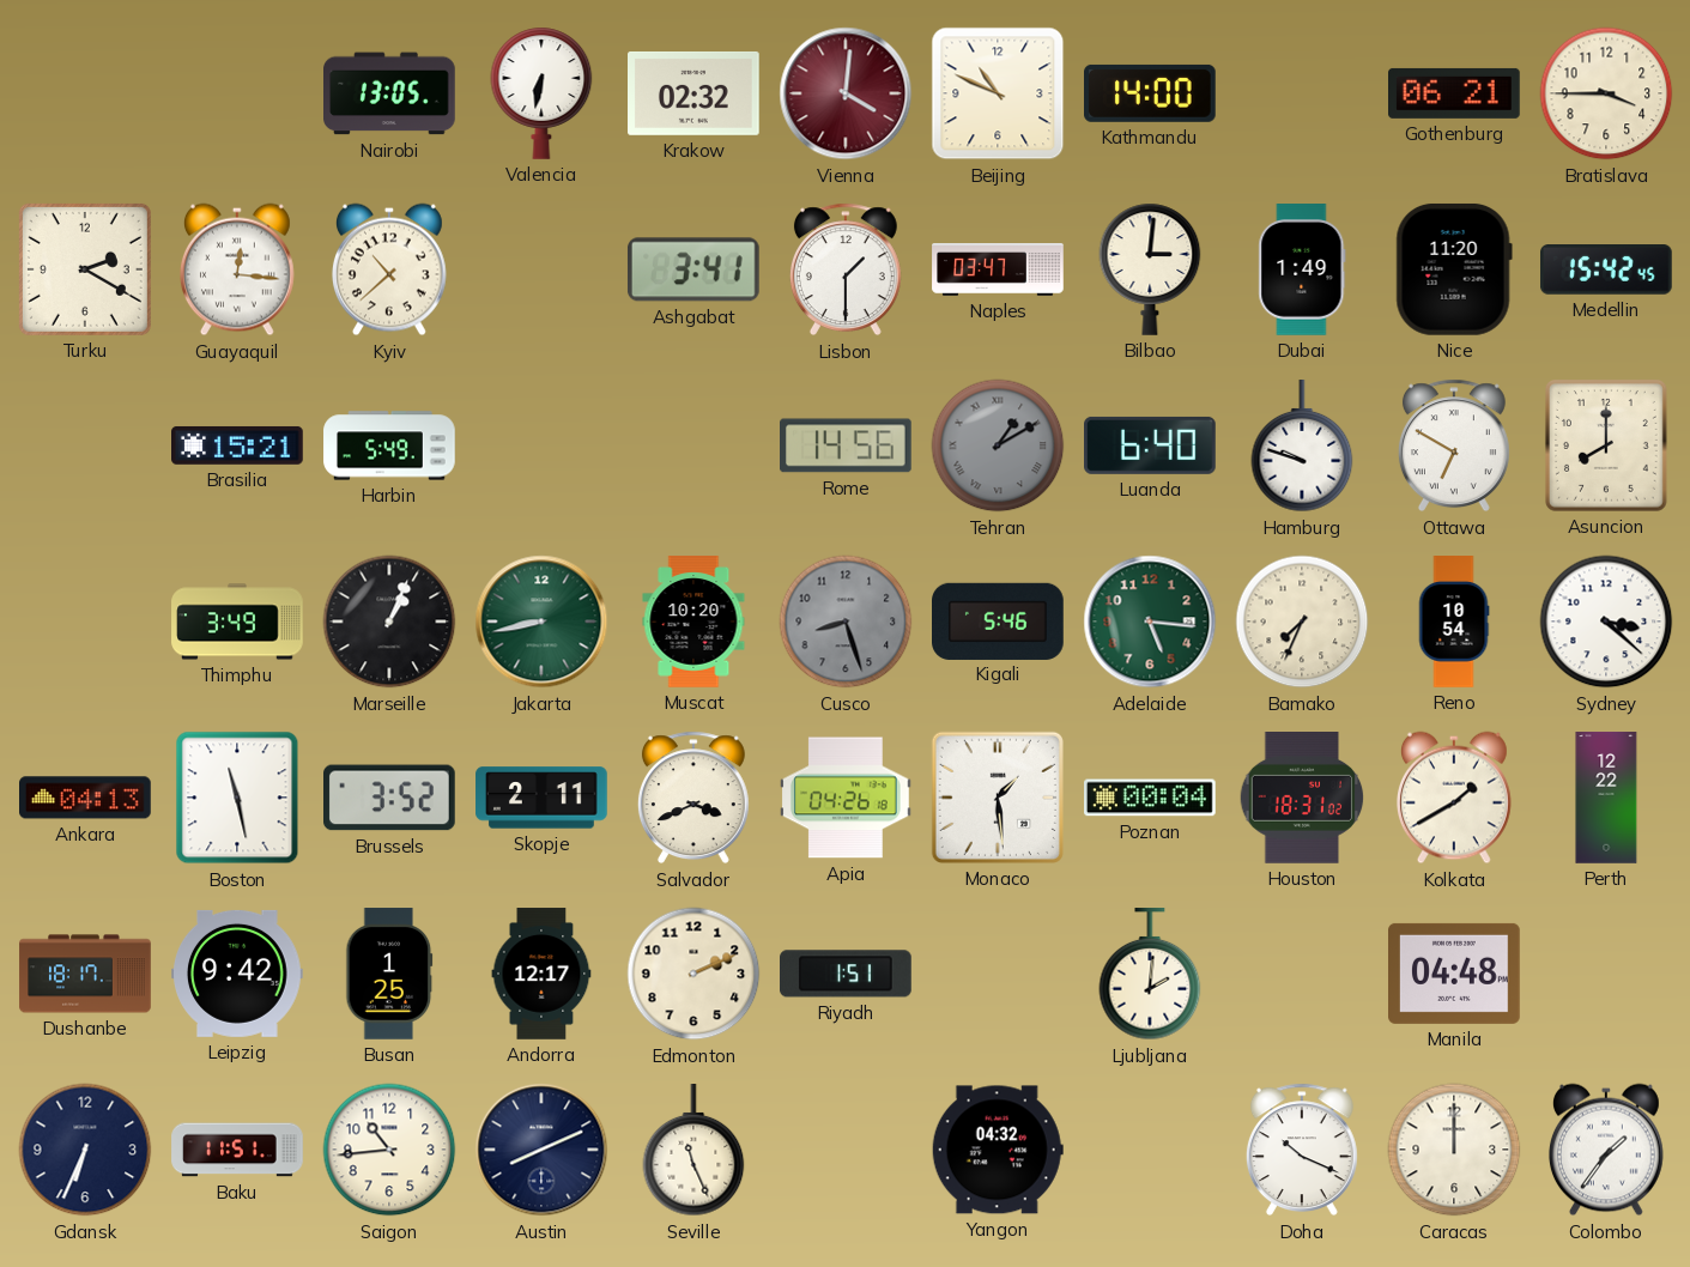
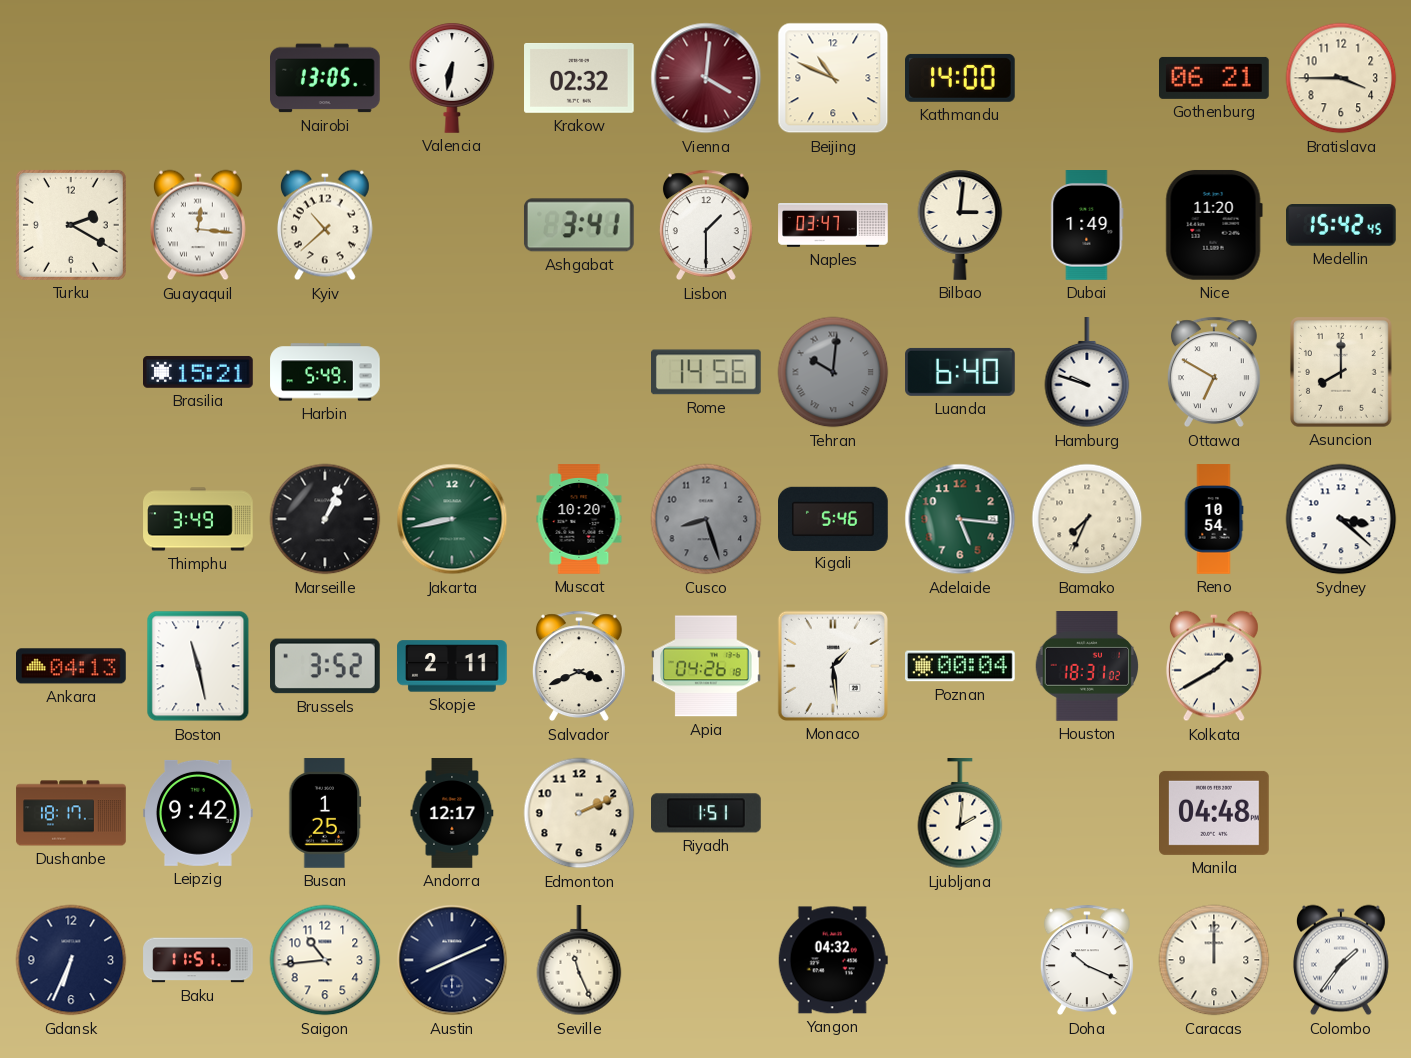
Tehran: 1:10 -> 10:01 (833, 372)
Perth: 12:22 -> none (1606, 798)
